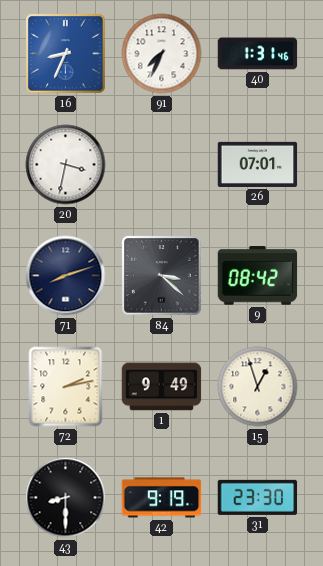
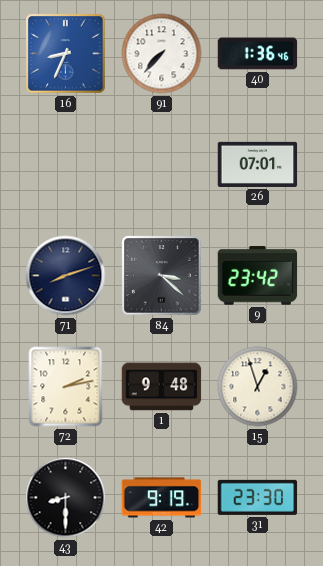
91: 7:34 -> 7:37 (162, 54)
40: 1:31 -> 1:36 (258, 54)
20: 3:32 -> none (66, 165)
9: 08:42 -> 23:42 (258, 276)
1: 9:49 -> 9:48 (162, 387)
